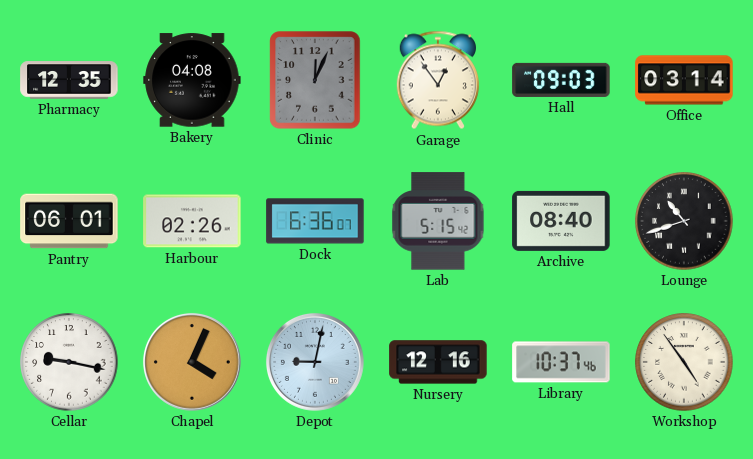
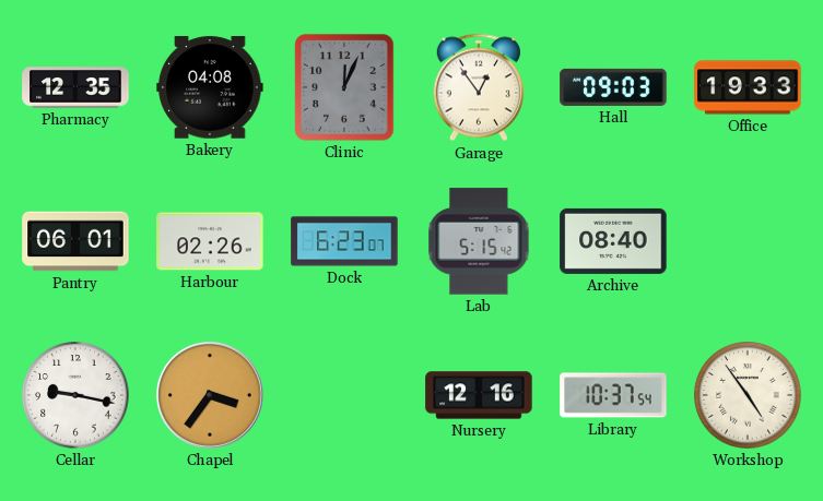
Office: 03:14 -> 19:33 (748, 87)
Dock: 6:36 -> 6:23 (344, 241)
Lounge: 10:42 -> none (684, 221)
Chapel: 4:04 -> 3:36 (210, 395)
Depot: 9:02 -> none (315, 362)
Library: 10:37:46 -> 10:37:54 (613, 395)
